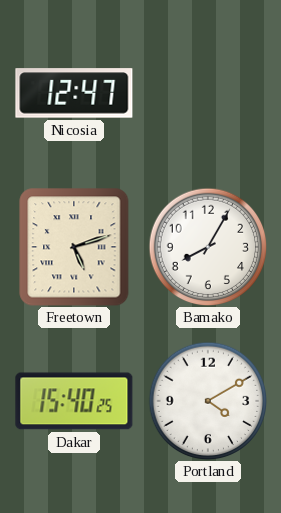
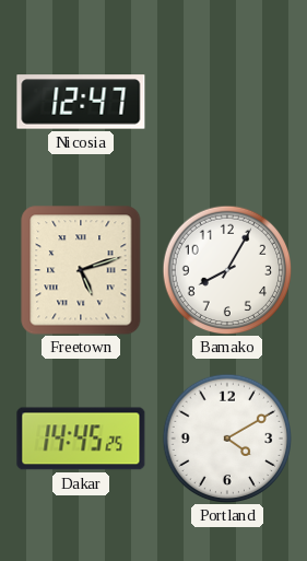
Dakar: 15:40 -> 14:45 (81, 439)
